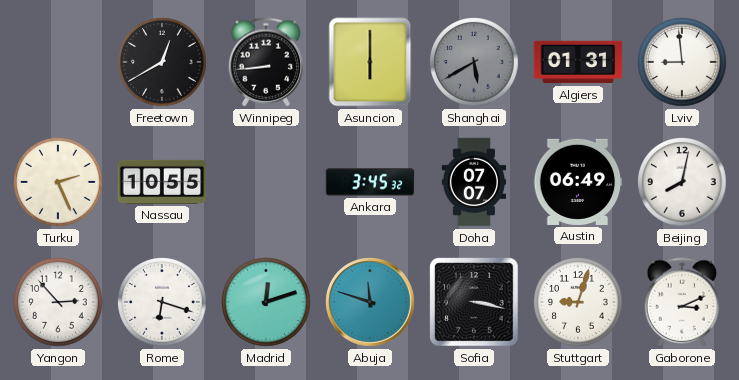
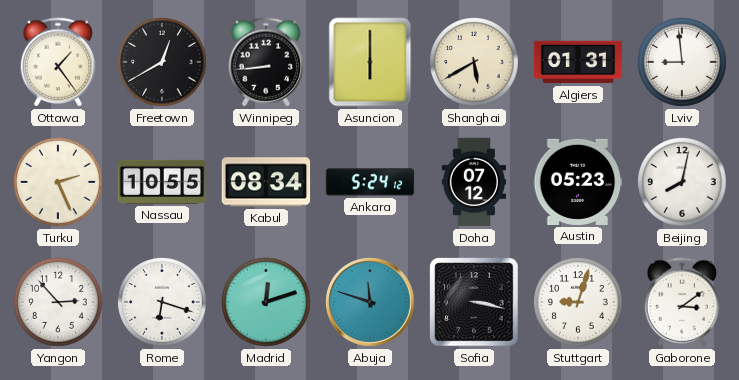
Ottawa: none -> 1:24 (58, 62)
Shanghai dial: grey -> cream (475, 63)
Kabul: none -> 08:34 (266, 182)
Ankara: 3:45 -> 5:24 (370, 182)
Doha: 07:07 -> 07:12 (474, 182)
Austin: 06:49 -> 05:23 (578, 182)
Gaborone: 3:11 -> 3:09 (682, 302)
